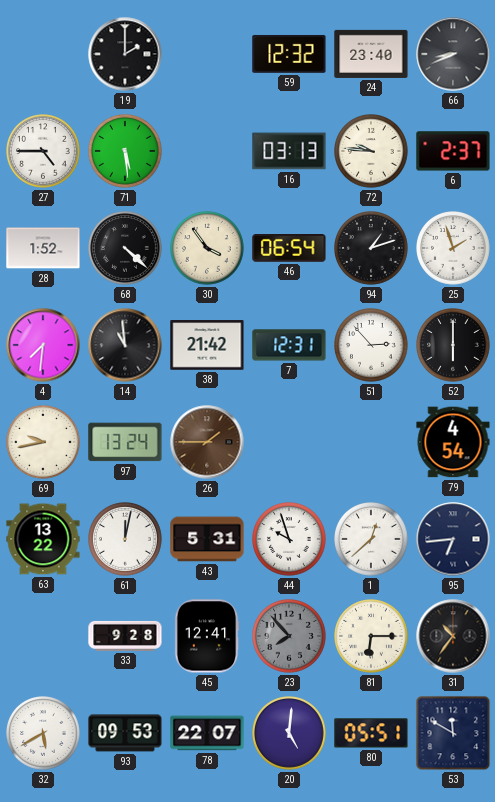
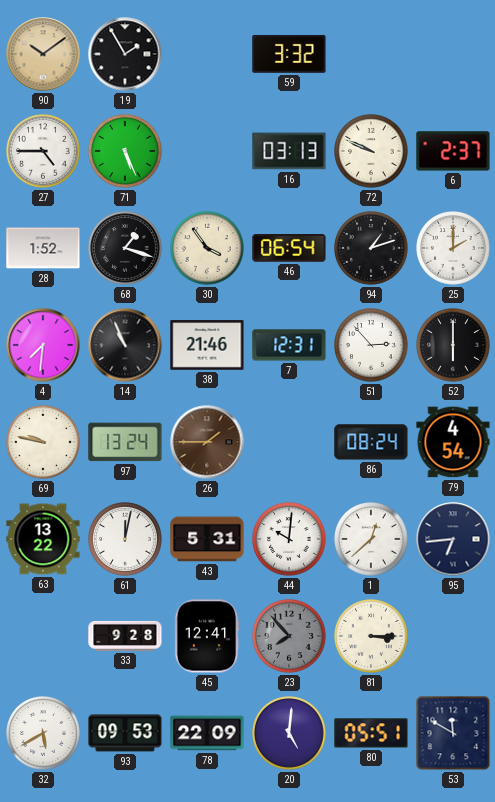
90: none -> 10:09 (43, 54)
19: 2:00 -> 1:55 (125, 54)
59: 12:32 -> 3:32 (289, 54)
24: 23:40 -> none (371, 54)
66: 8:41 -> none (453, 54)
71: 5:29 -> 5:26 (126, 152)
72: 9:46 -> 9:49 (372, 152)
68: 4:22 -> 1:18 (126, 249)
25: 1:57 -> 2:00 (454, 249)
14: 10:59 -> 10:56 (125, 345)
38: 21:42 -> 21:46 (207, 345)
69: 9:43 -> 9:47 (44, 443)
86: none -> 08:24 (371, 442)
44: 9:57 -> 10:01 (290, 540)
81: 6:15 -> 3:15 (372, 637)
31: 10:36 -> none (453, 636)
78: 22:07 -> 22:09 (207, 733)
